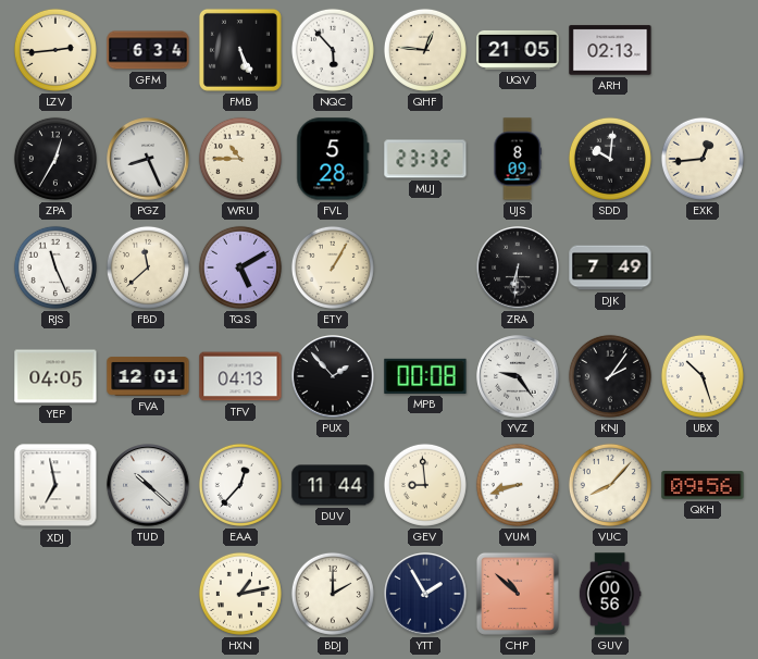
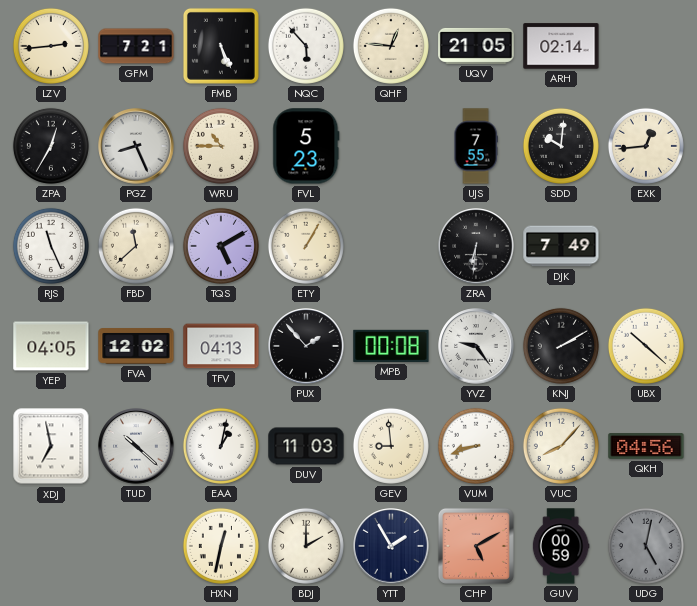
GFM: 6:34 -> 7:21 (136, 46)
ARH: 02:13 -> 02:14 (561, 46)
FVL: 5:28 -> 5:23 (306, 146)
MUJ: 23:32 -> none (425, 159)
UJS: 8:09 -> 7:55 (476, 146)
FVA: 12:01 -> 12:02 (136, 346)
KNJ: 2:06 -> 2:10 (561, 346)
UBX: 10:27 -> 10:22 (646, 346)
EAA: 12:37 -> 1:02 (221, 446)
DUV: 11:44 -> 11:03 (306, 446)
QKH: 09:56 -> 04:56 (646, 446)
HXN: 1:13 -> 12:32 (221, 546)
CHP: 10:52 -> 5:10 (476, 546)
GUV: 00:56 -> 00:59 (561, 546)
UDG: none -> 5:02 (646, 546)
